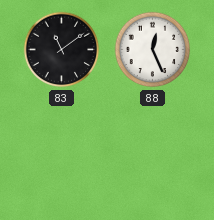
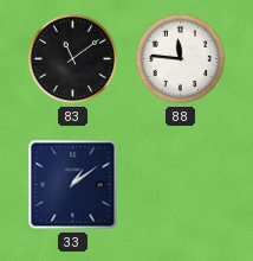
88: 12:26 -> 11:46 (181, 59)
33: none -> 1:09 (73, 185)
